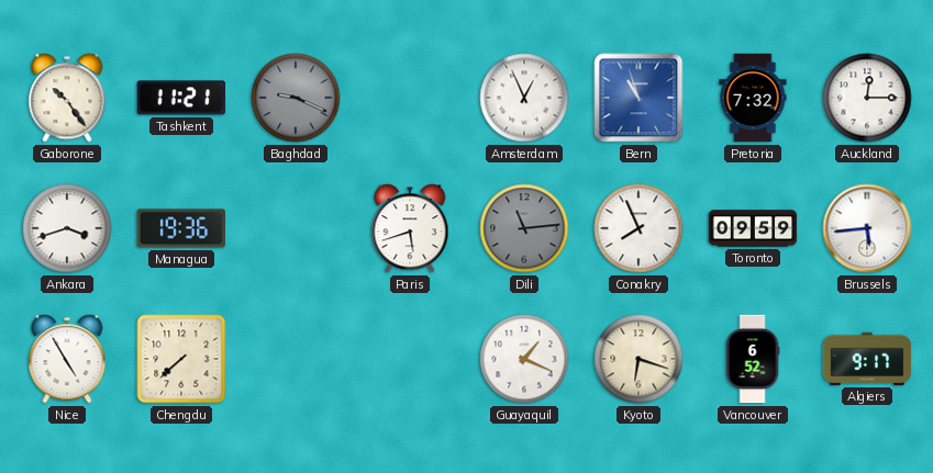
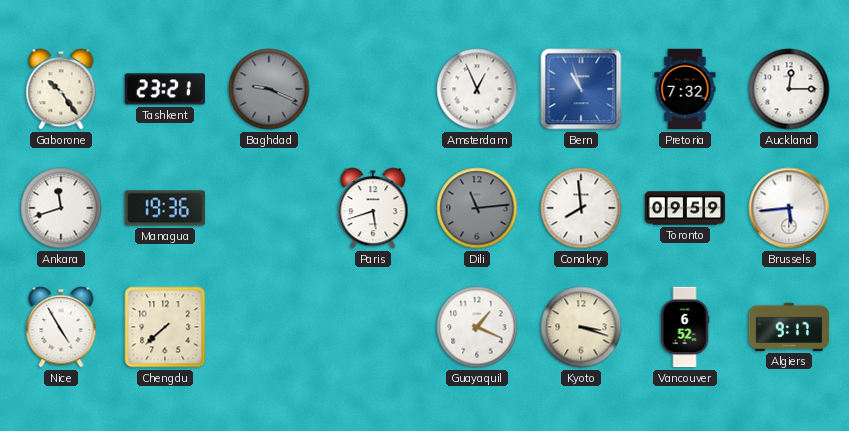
Tashkent: 11:21 -> 23:21 (165, 89)
Ankara: 3:42 -> 11:42 (61, 208)
Conakry: 7:56 -> 7:59 (581, 208)
Kyoto: 6:18 -> 3:18 (581, 327)
